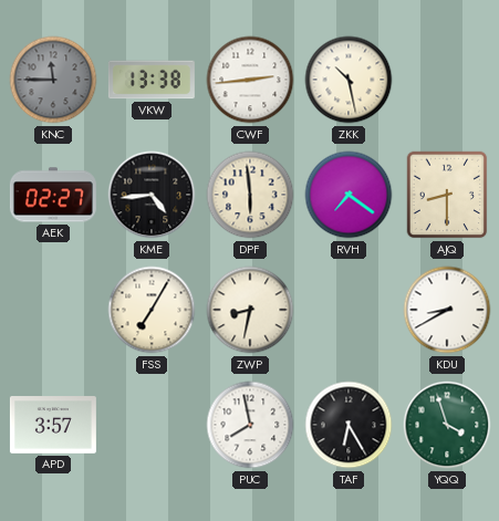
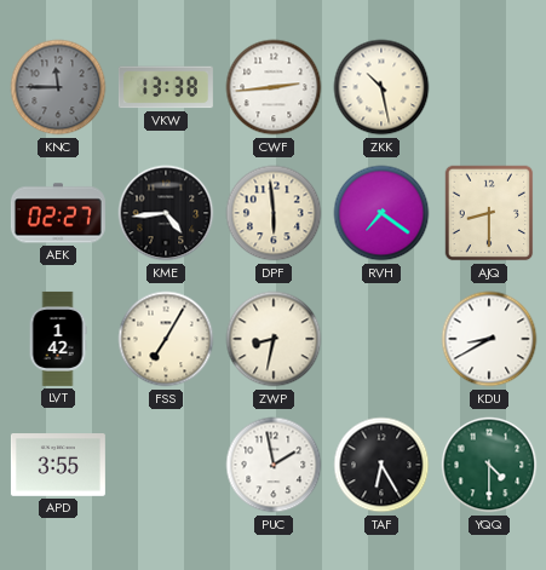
LVT: none -> 1:42 (58, 339)
APD: 3:57 -> 3:55 (58, 466)
PUC: 7:58 -> 1:58 (274, 465)
YQQ: 3:57 -> 4:30 (489, 465)
